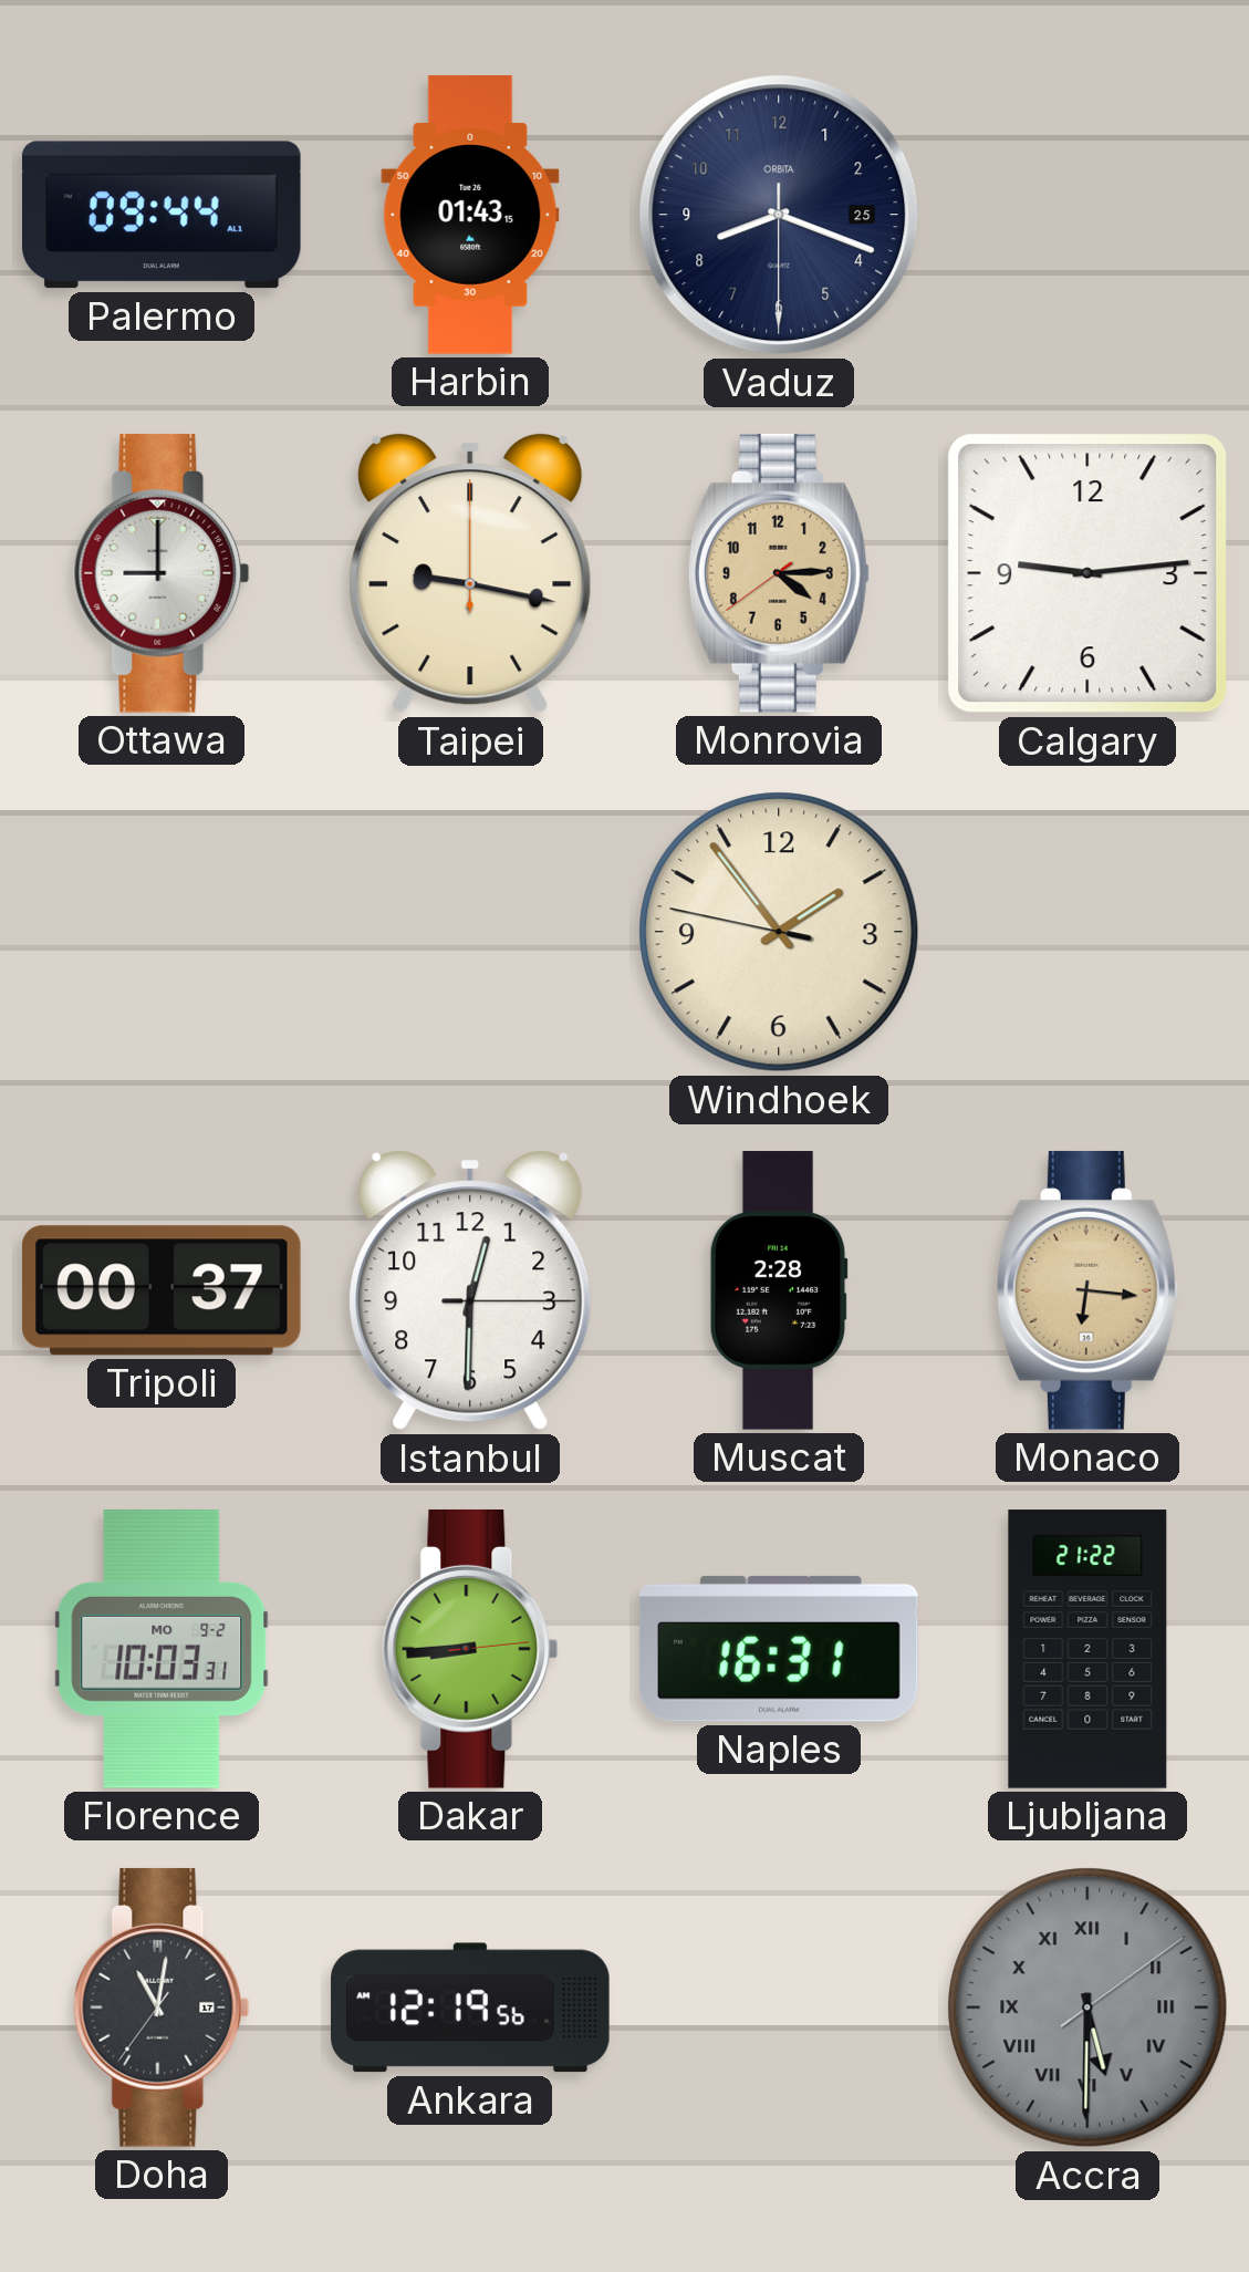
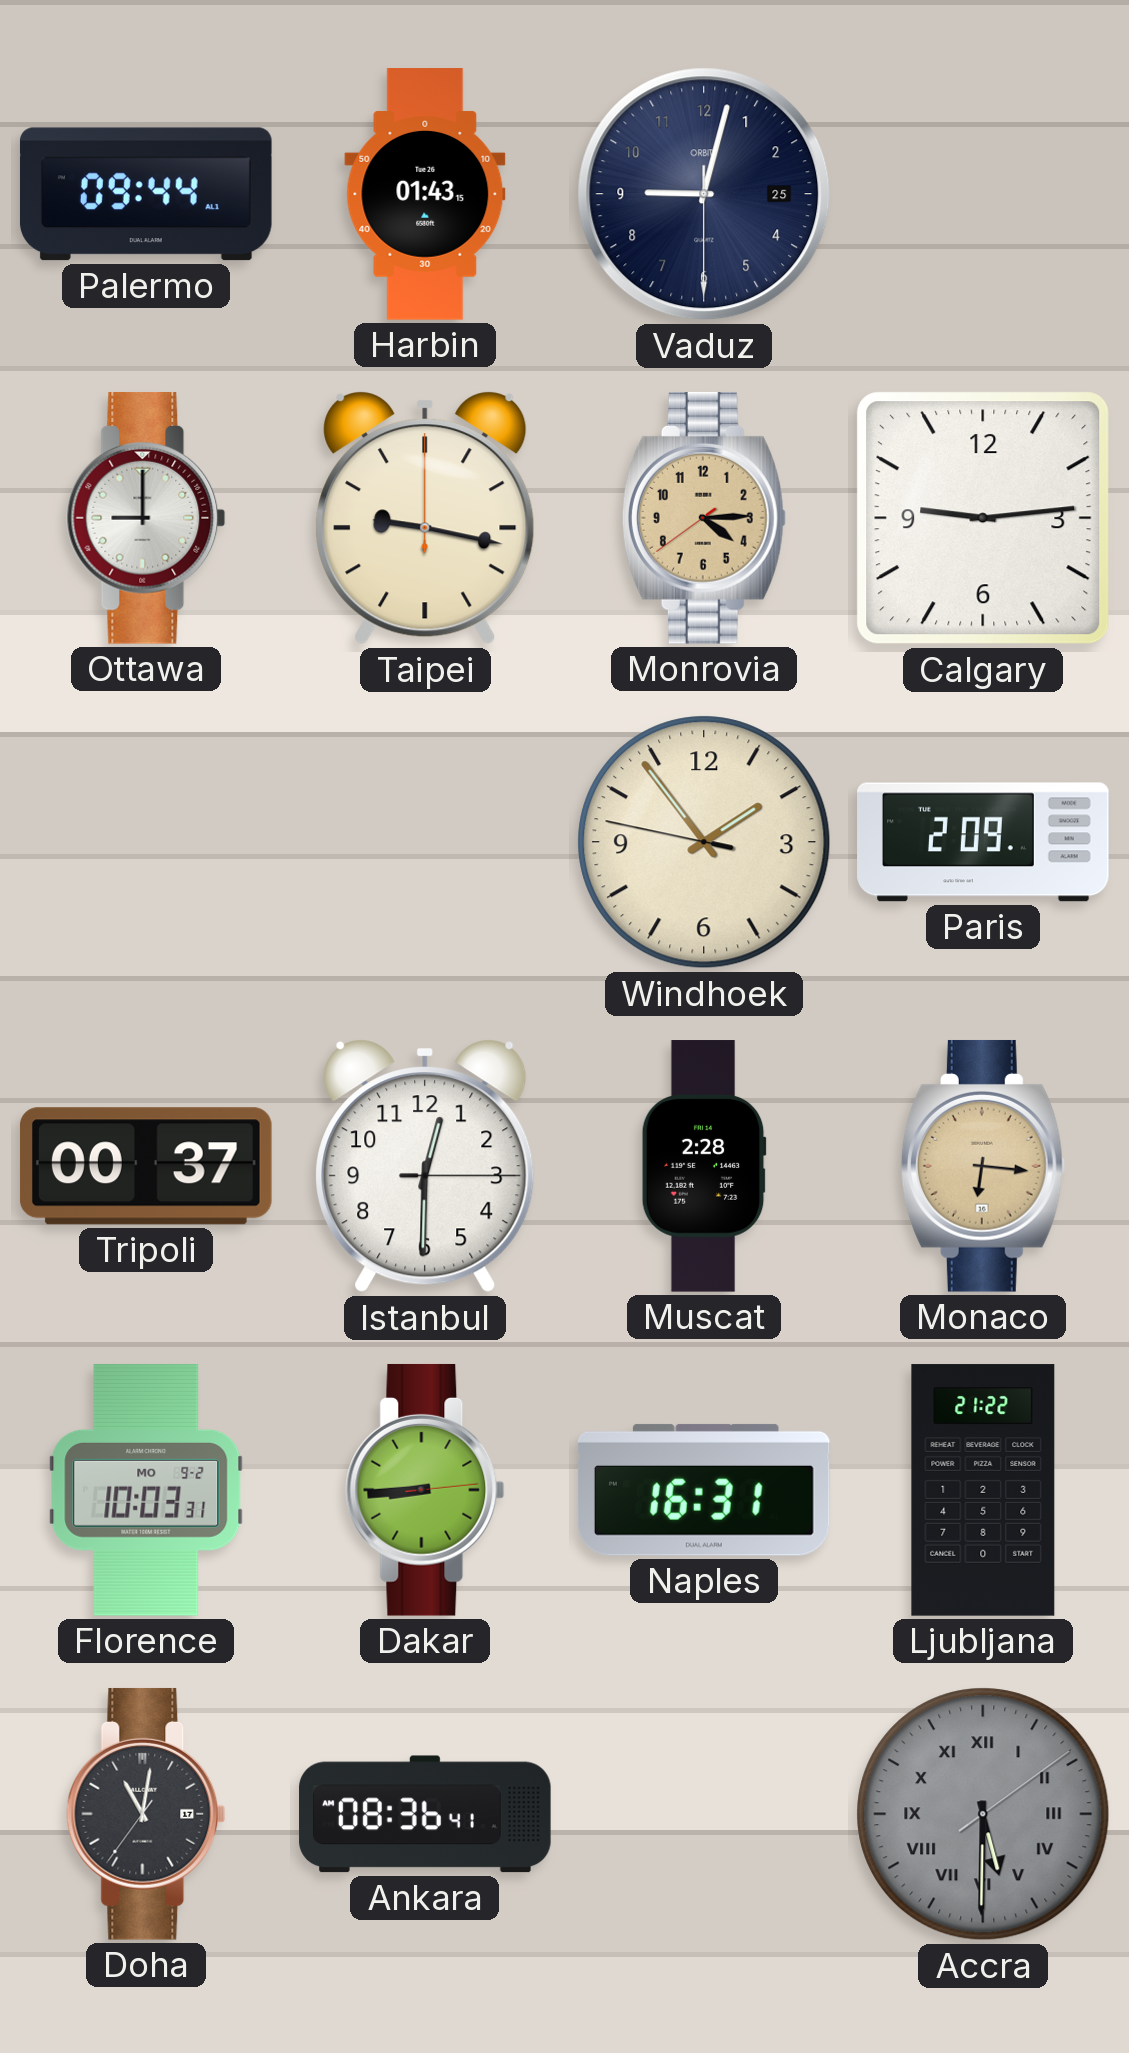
Vaduz: 8:18 -> 9:02 (704, 194)
Paris: none -> 2:09 (983, 842)
Ankara: 12:19 -> 08:36 (425, 1814)
